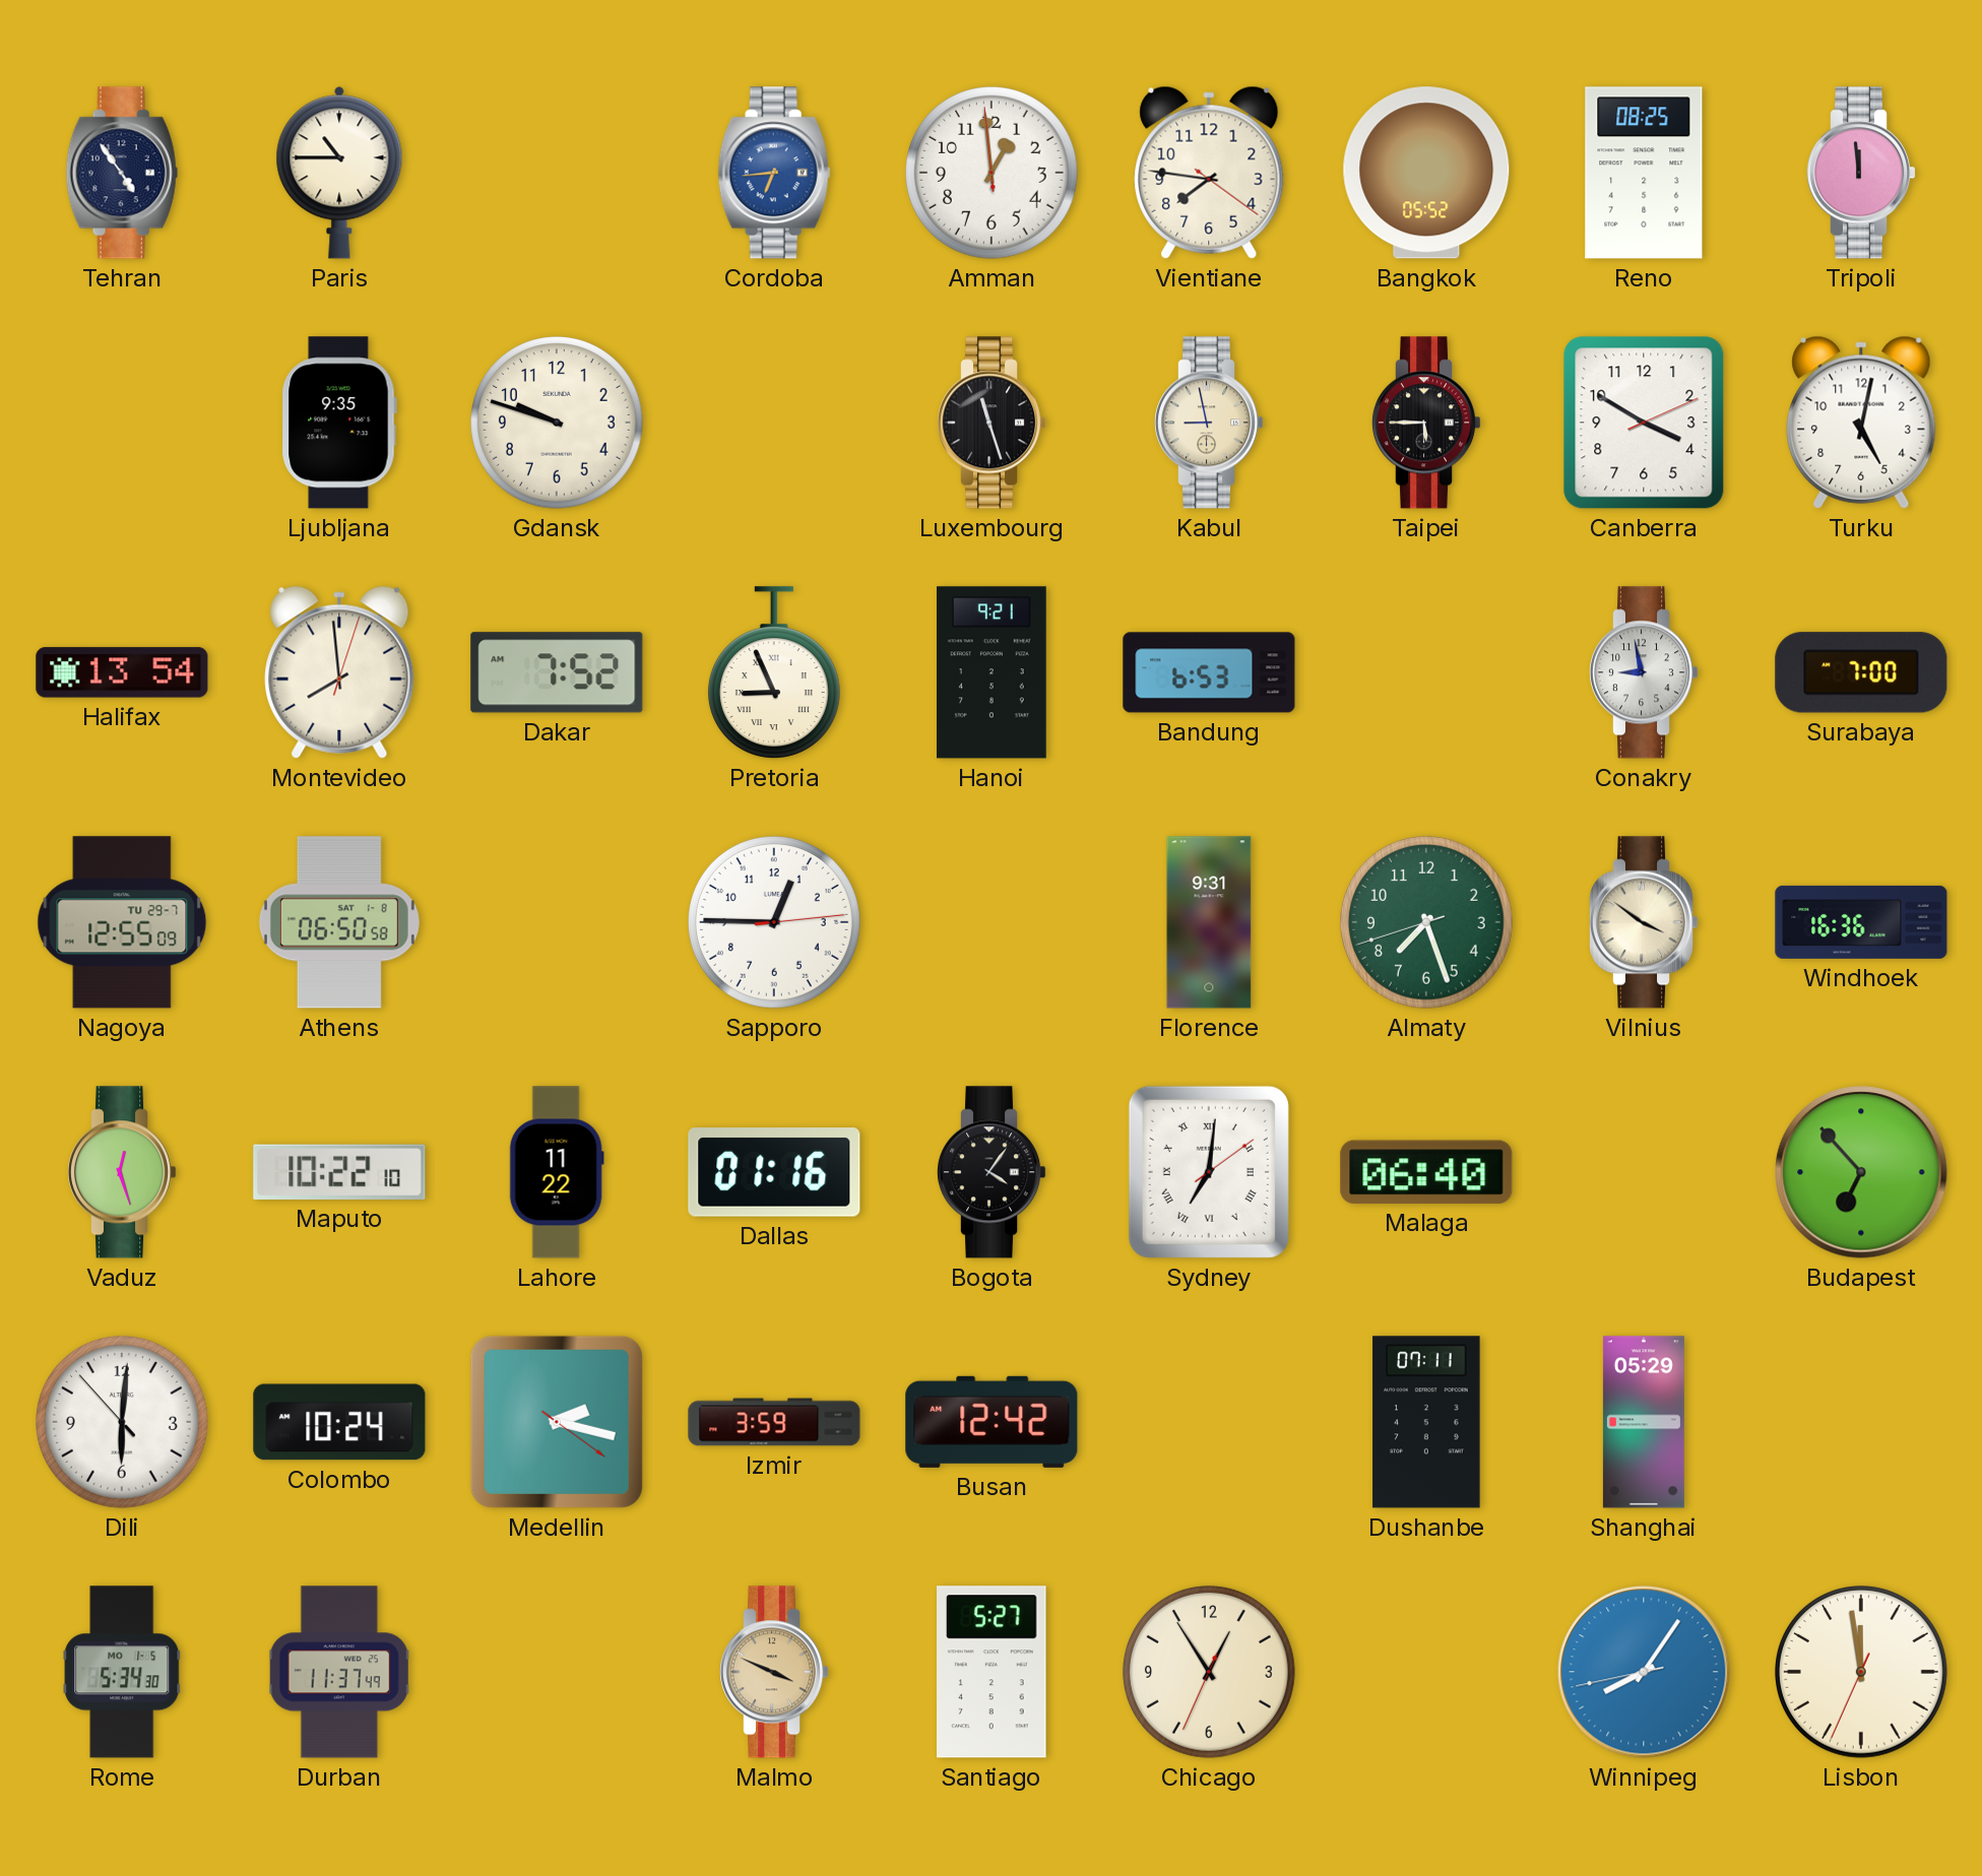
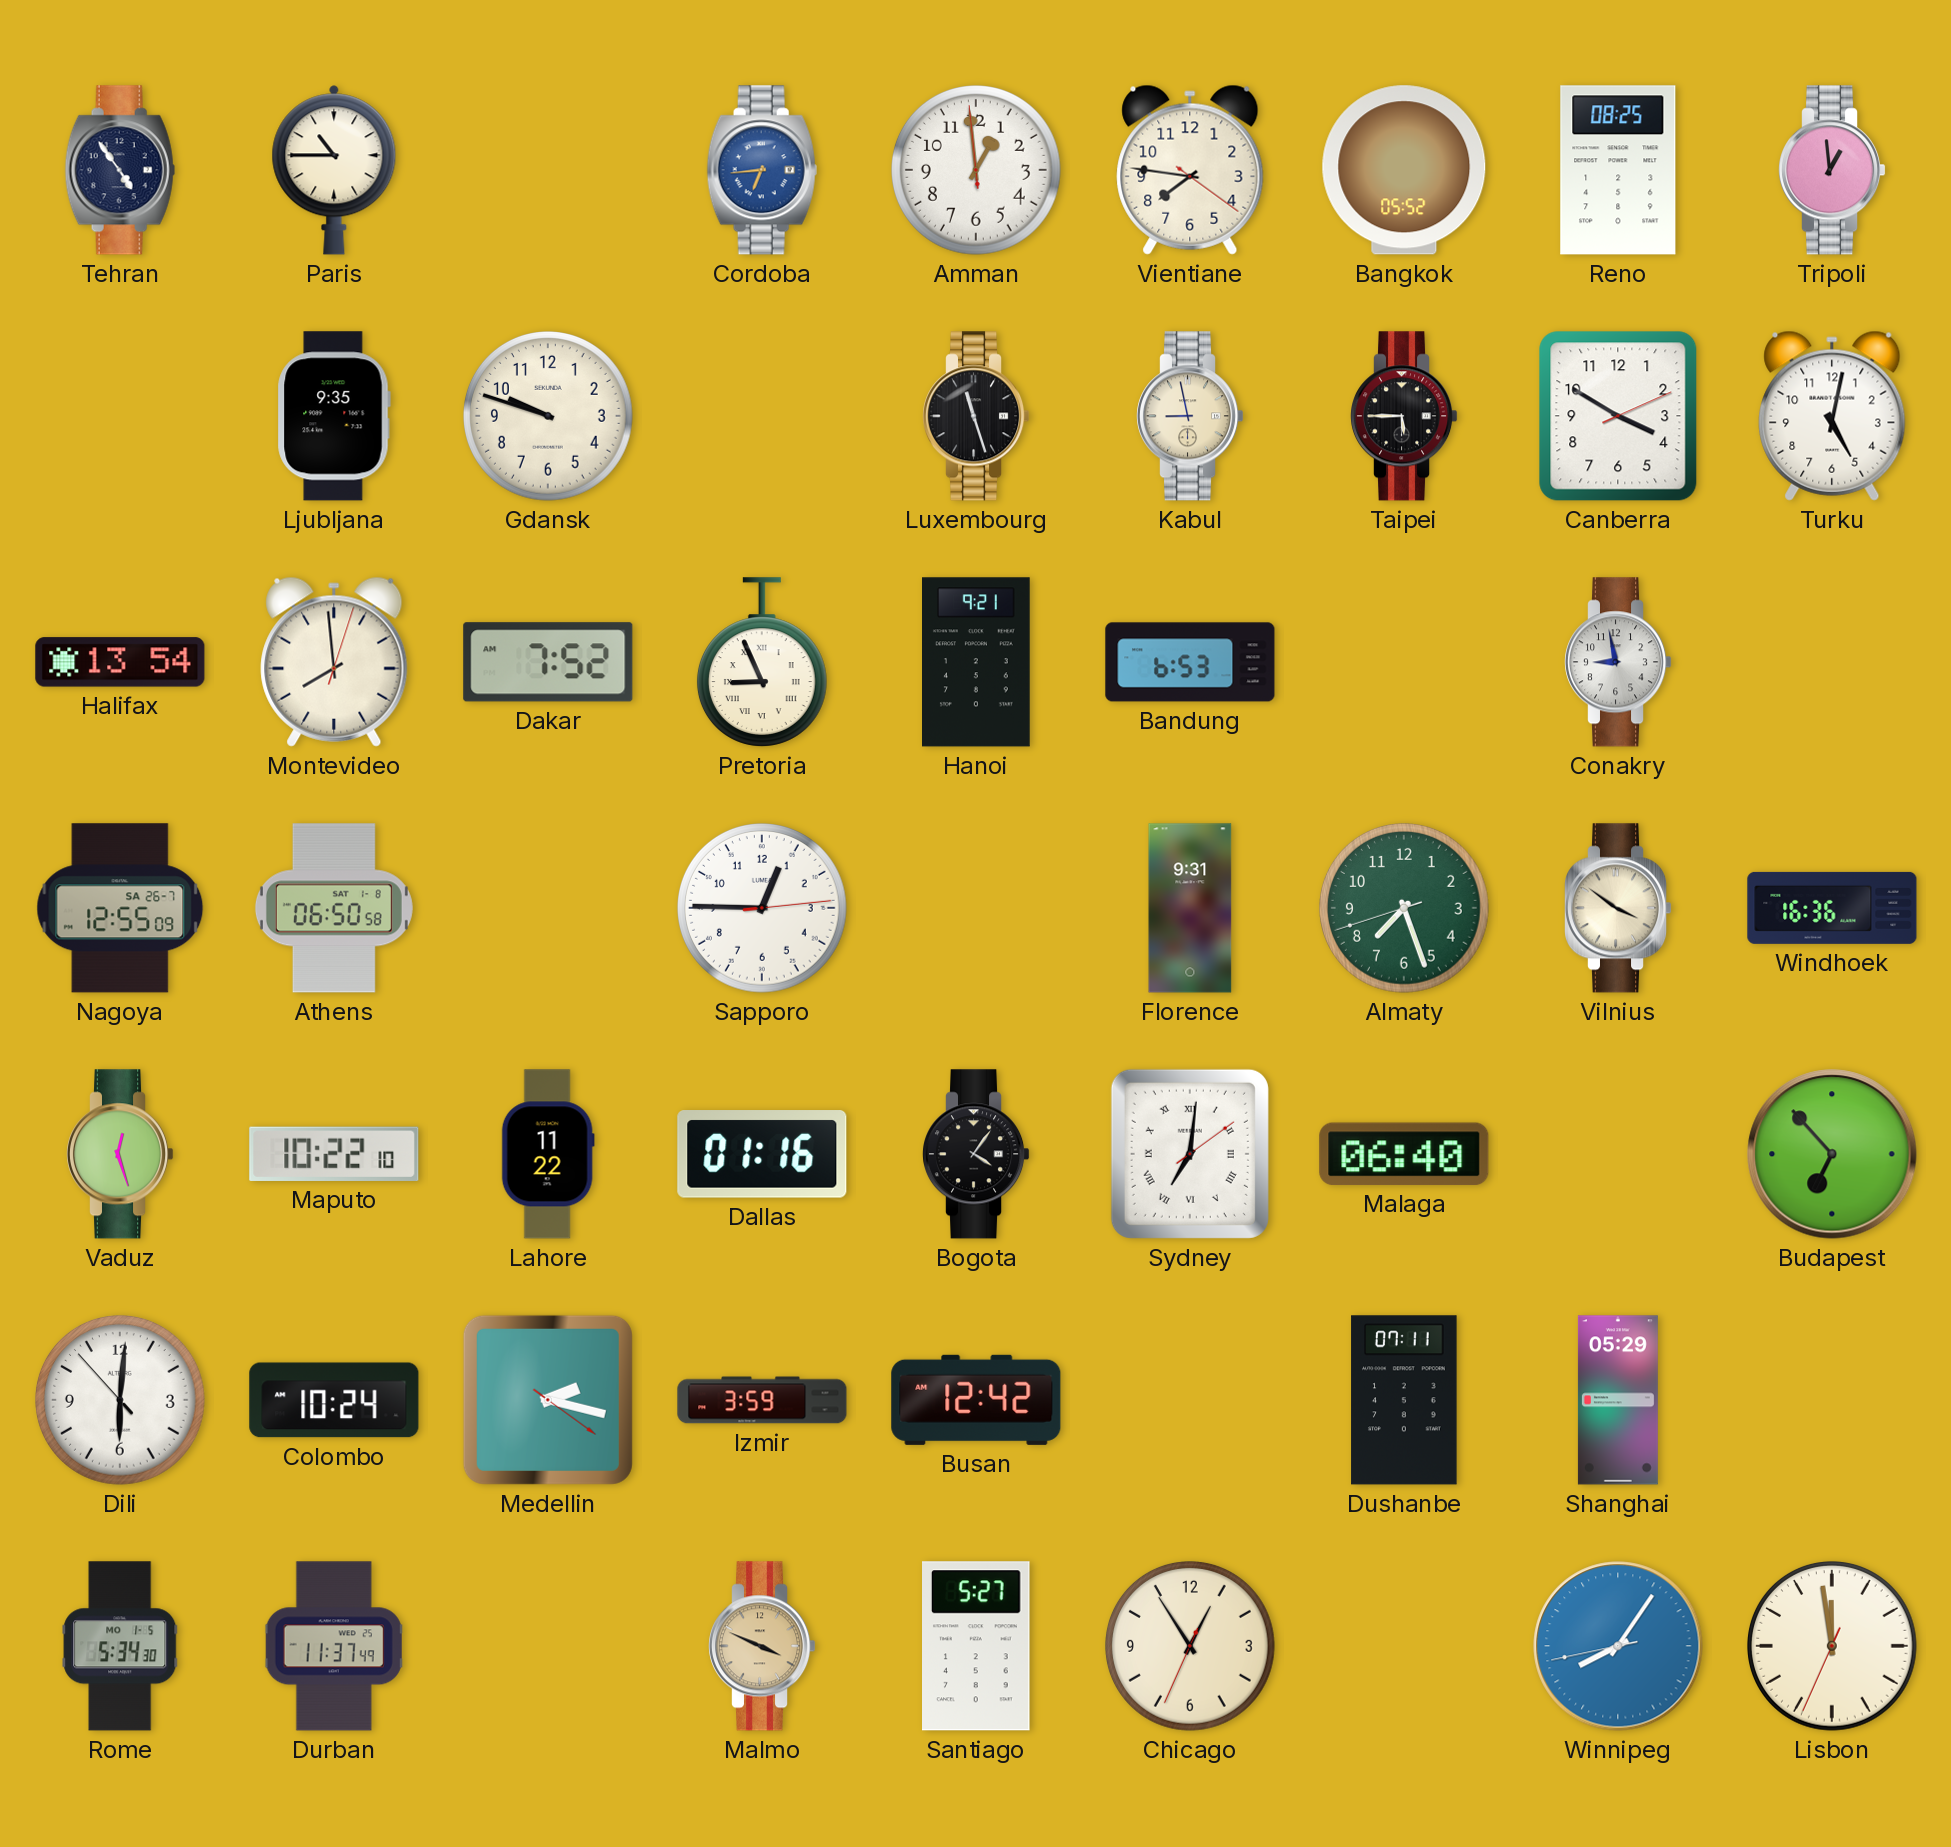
Tripoli: 11:59 -> 12:59 (1832, 170)
Surabaya: 7:00 -> none (1861, 672)
Nagoya date: TU 29-7 -> SA 26-7 (120, 908)
